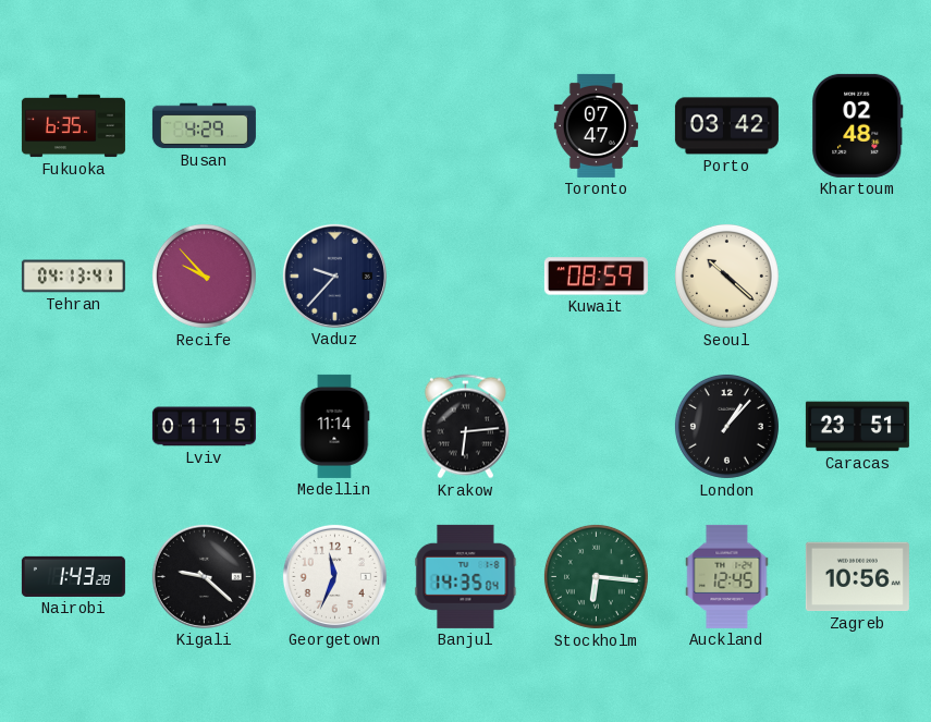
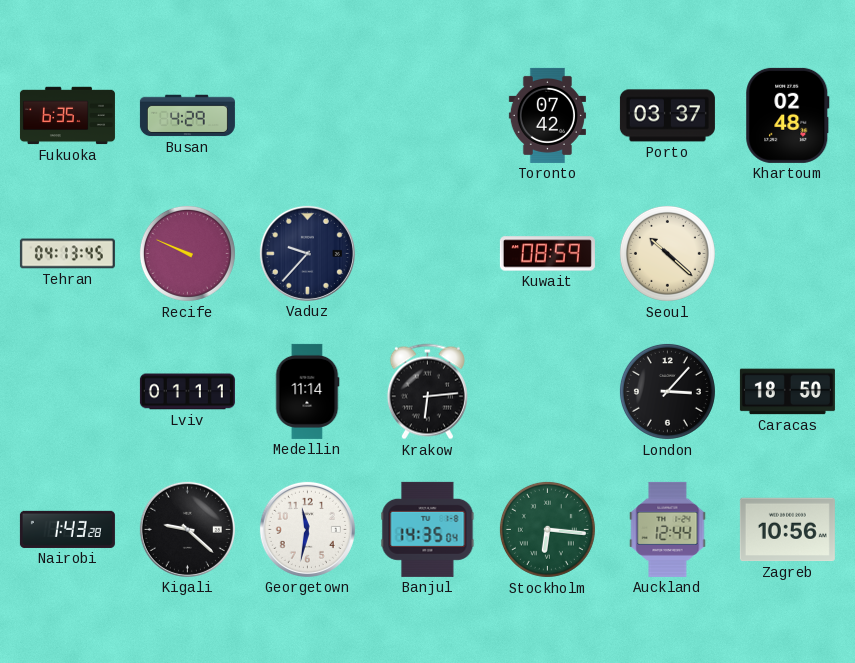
Toronto: 07:47 -> 07:42 (547, 115)
Porto: 03:42 -> 03:37 (667, 116)
Tehran: 04:13:41 -> 04:13:45 (67, 254)
Recife: 9:53 -> 9:49 (187, 253)
Lviv: 01:15 -> 01:11 (187, 392)
London: 1:07 -> 3:07 (667, 391)
Caracas: 23:51 -> 18:50 (787, 392)
Georgetown: 11:34 -> 11:32 (307, 529)
Auckland: 12:45 -> 12:44 (668, 529)
